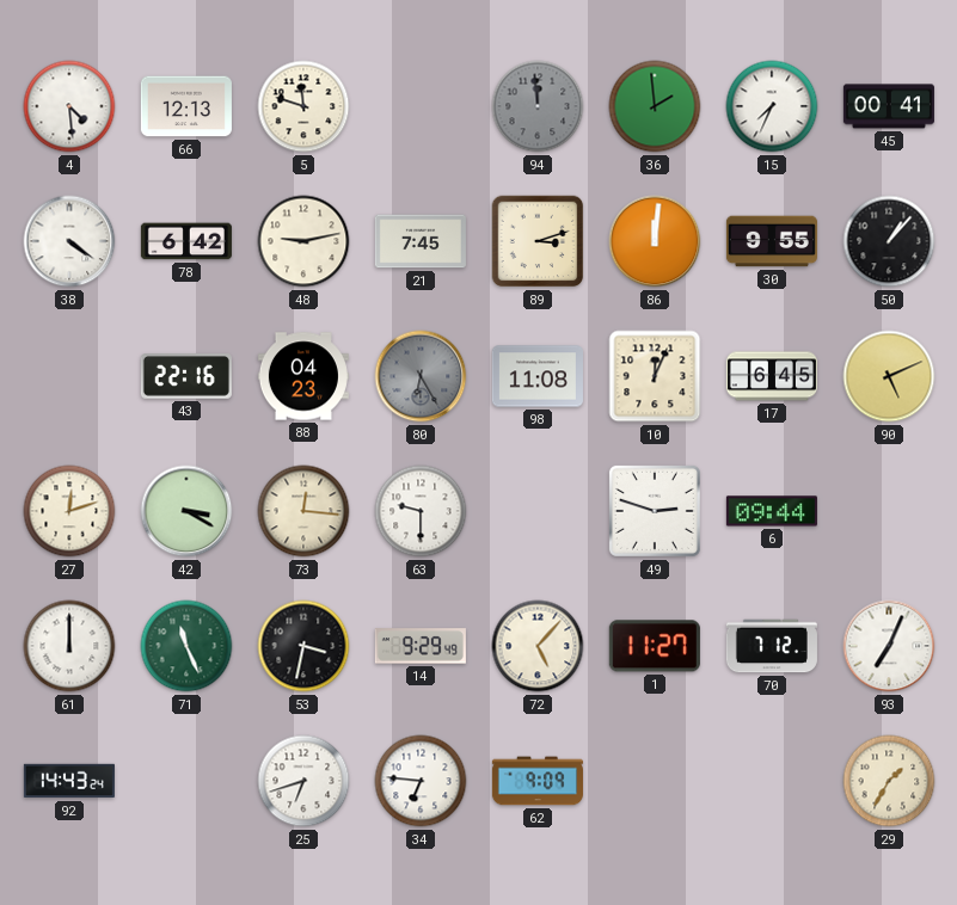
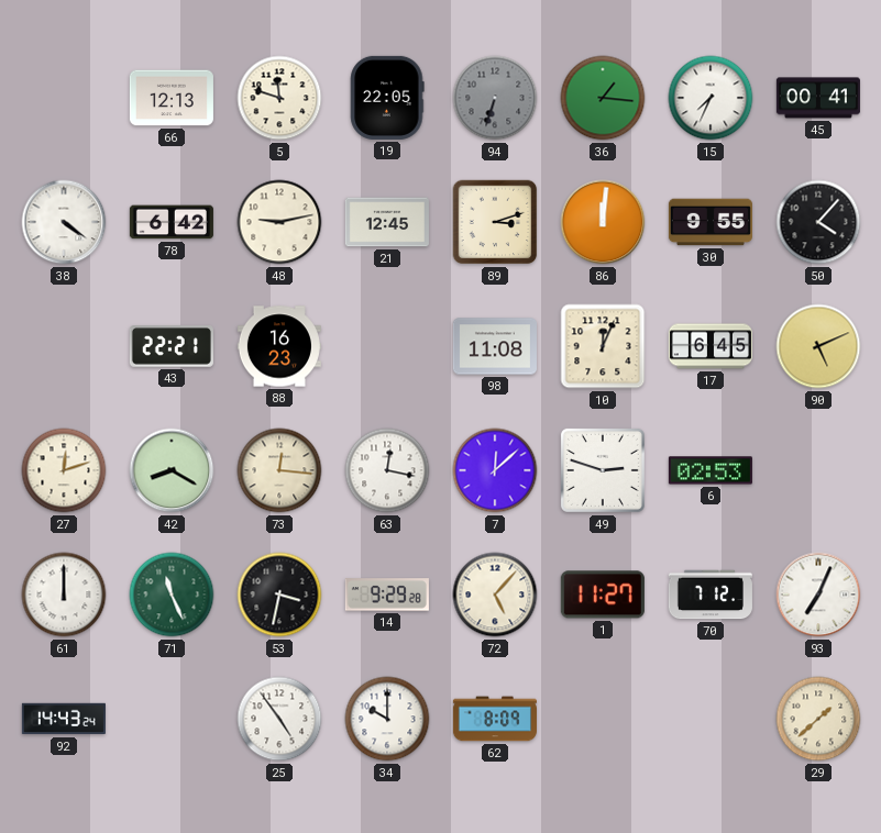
4: 4:29 -> none (69, 106)
19: none -> 22:05 (387, 98)
94: 11:59 -> 6:33 (495, 98)
36: 1:59 -> 1:16 (603, 98)
21: 7:45 -> 12:45 (387, 222)
50: 1:07 -> 4:07 (818, 222)
43: 22:16 -> 22:21 (172, 346)
88: 04:23 -> 16:23 (279, 346)
80: 6:25 -> none (421, 376)
42: 3:20 -> 8:20 (172, 470)
63: 9:30 -> 12:17 (387, 470)
7: none -> 12:08 (495, 470)
6: 09:44 -> 02:53 (711, 470)
14: 9:29:49 -> 9:29:28 (387, 595)
25: 6:42 -> 4:54 (279, 719)
34: 6:46 -> 10:00 (387, 719)
62: 9:09 -> 8:09 (495, 719)
29: 1:35 -> 1:38 (818, 719)
